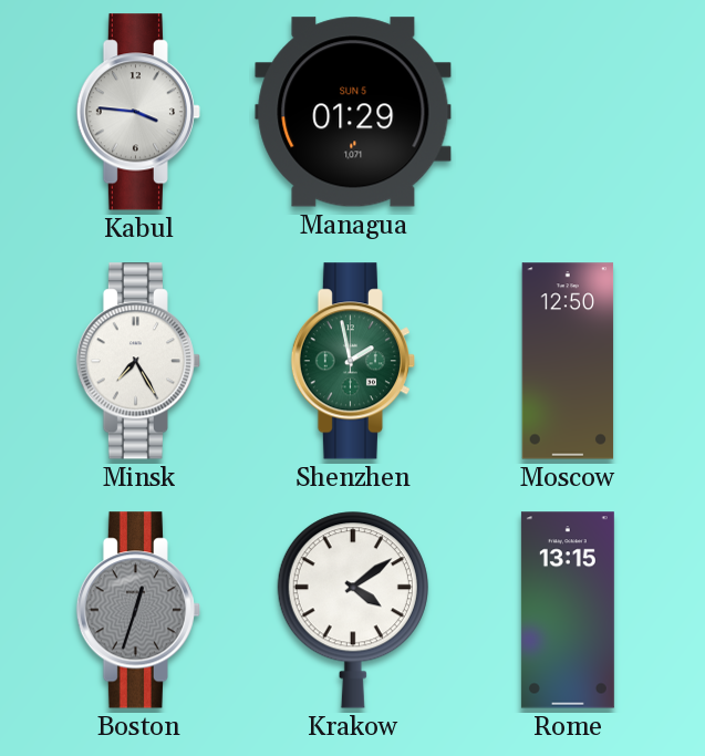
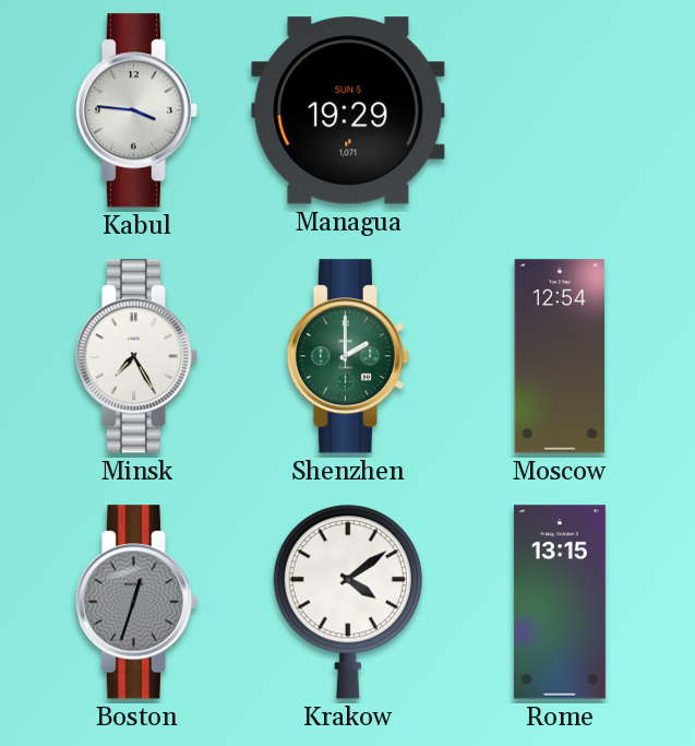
Managua: 01:29 -> 19:29 (348, 110)
Shenzhen: 1:58 -> 2:00 (347, 356)
Moscow: 12:50 -> 12:54 (560, 356)
